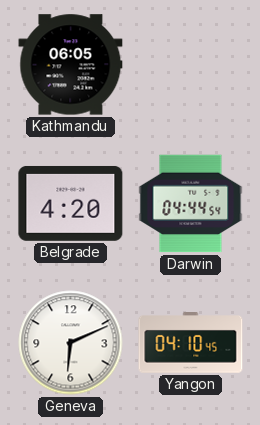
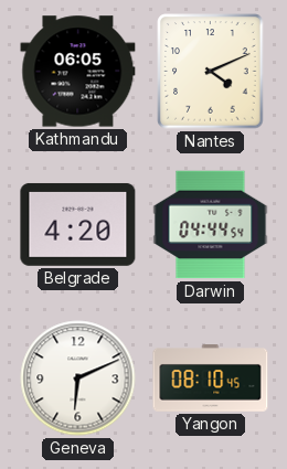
Nantes: none -> 4:11 (211, 72)
Yangon: 04:10 -> 08:10 (211, 379)
